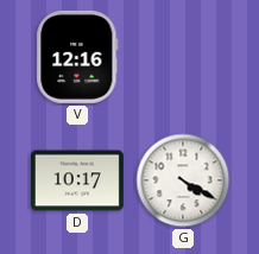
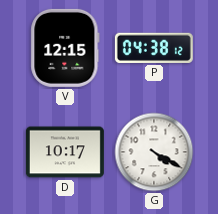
V: 12:16 -> 12:15 (65, 48)
P: none -> 04:38 (154, 48)
